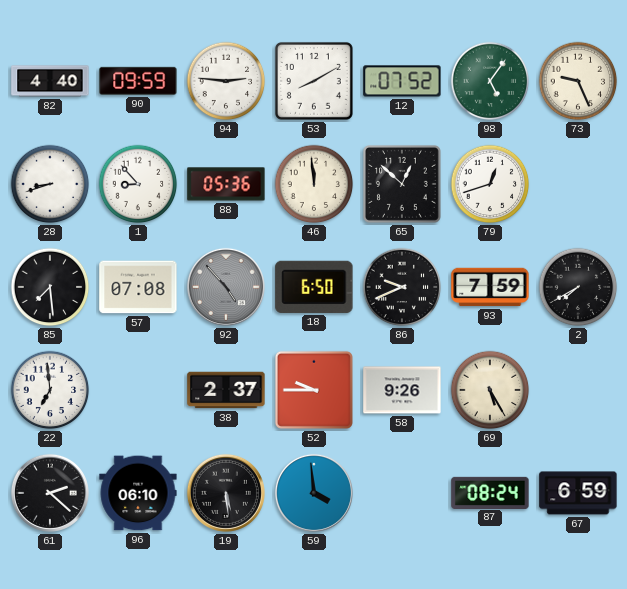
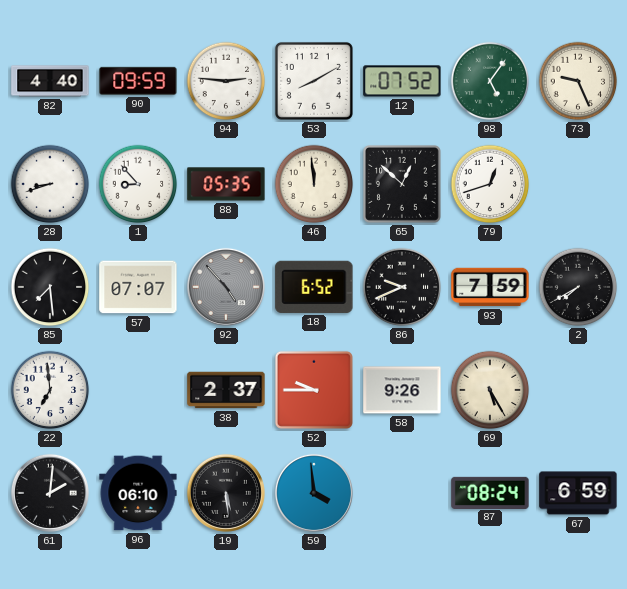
88: 05:36 -> 05:35 (226, 184)
57: 07:08 -> 07:07 (138, 287)
18: 6:50 -> 6:52 (314, 287)
61: 2:22 -> 2:01 (50, 493)
